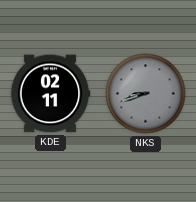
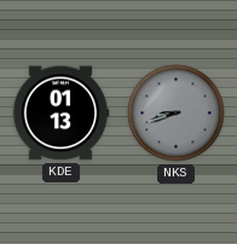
KDE: 02:11 -> 01:13 (60, 114)
